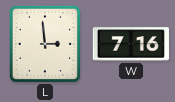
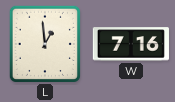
L: 2:59 -> 12:59 (45, 43)
